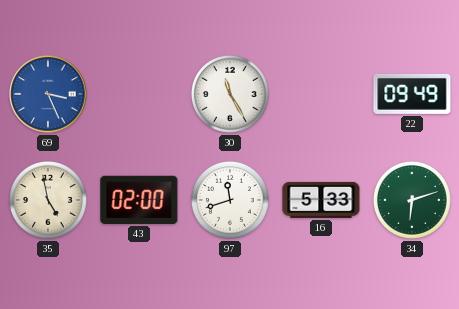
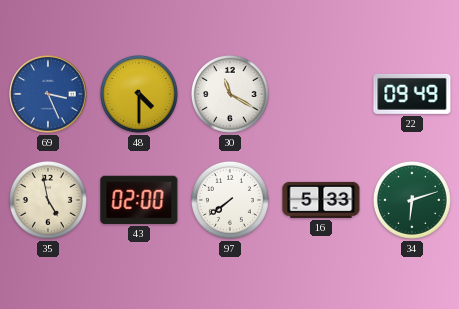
48: none -> 4:30 (139, 94)
30: 11:25 -> 11:20 (230, 94)
97: 11:42 -> 7:39 (230, 200)
